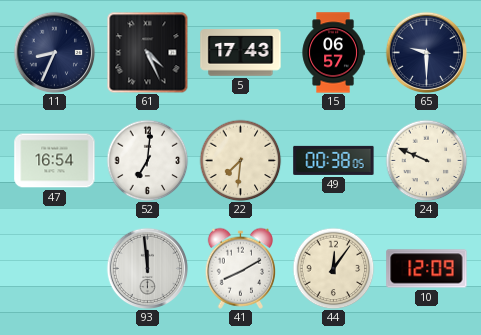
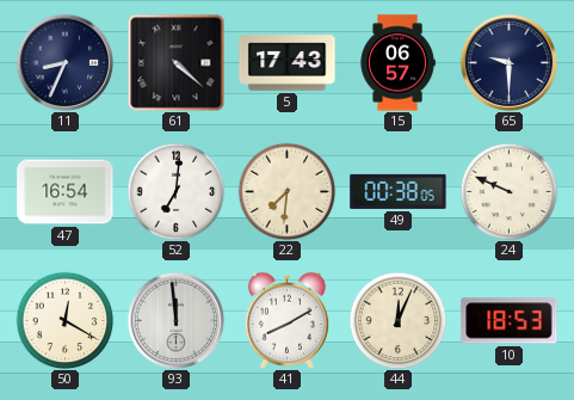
61: 4:26 -> 4:22 (175, 62)
50: none -> 12:20 (64, 320)
44: 12:06 -> 12:04 (397, 320)
10: 12:09 -> 18:53 (510, 321)
